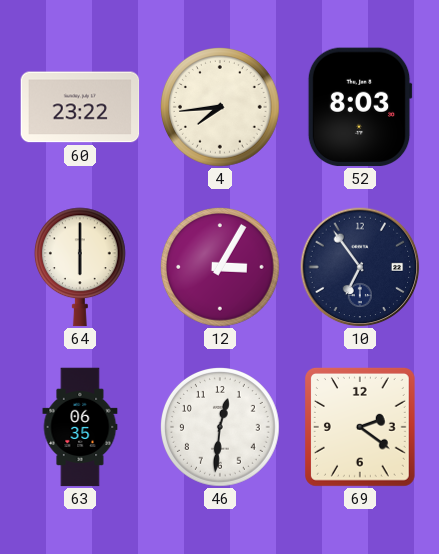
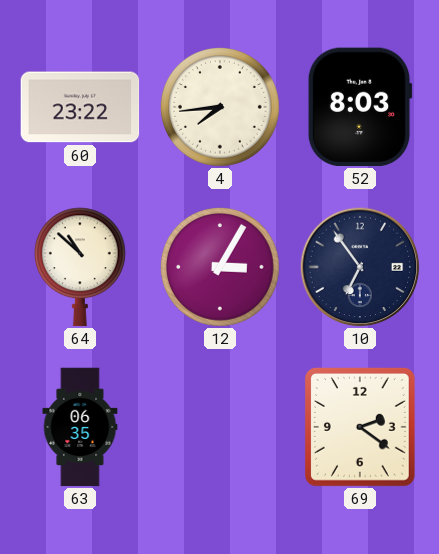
64: 6:00 -> 10:52 (80, 267)
46: 12:31 -> none (221, 428)
